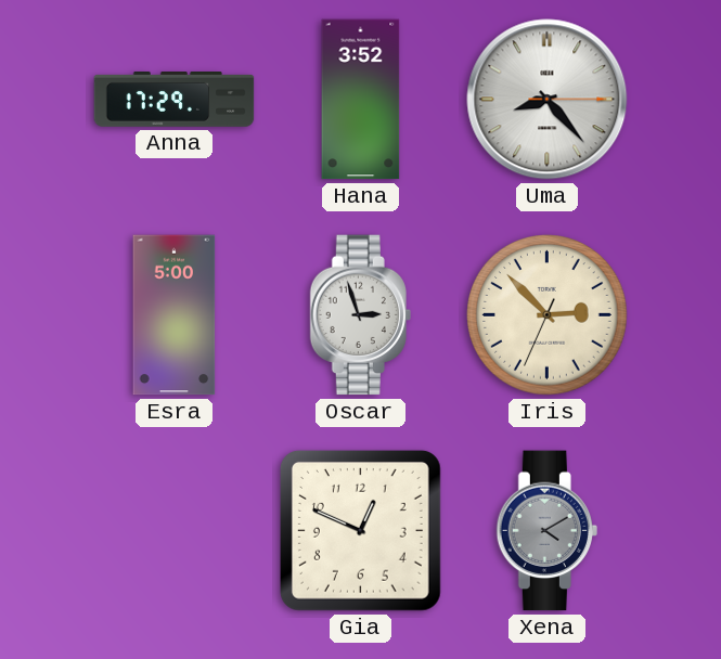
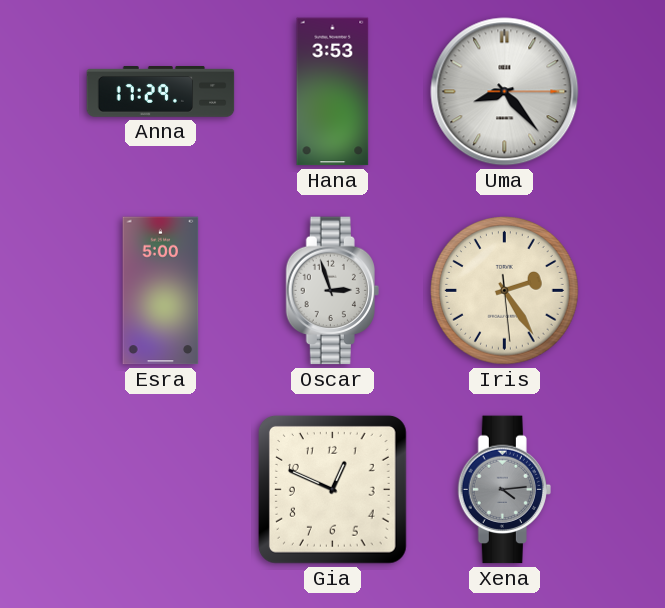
Hana: 3:52 -> 3:53 (333, 92)
Iris: 2:52 -> 2:24 (505, 291)
Xena: 4:10 -> 4:14 (504, 490)
